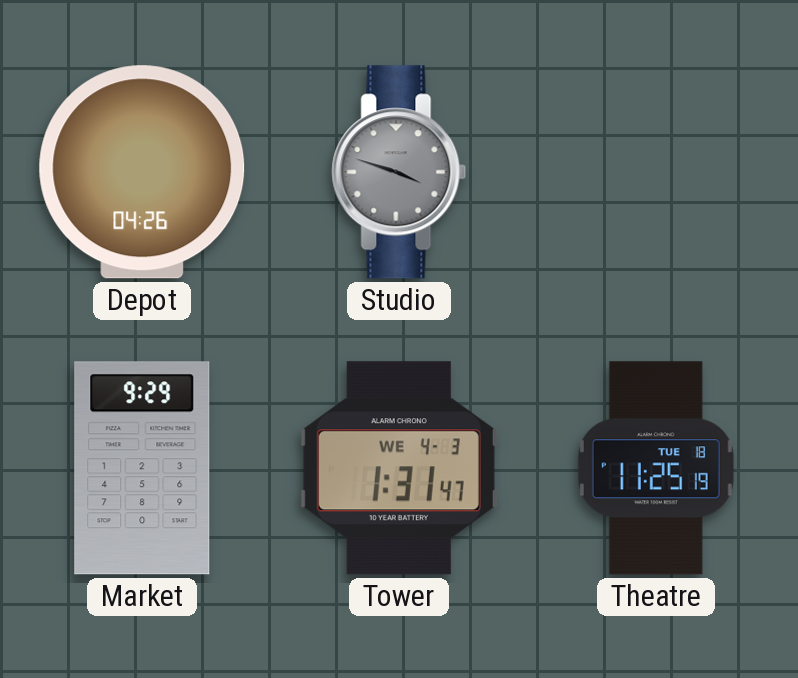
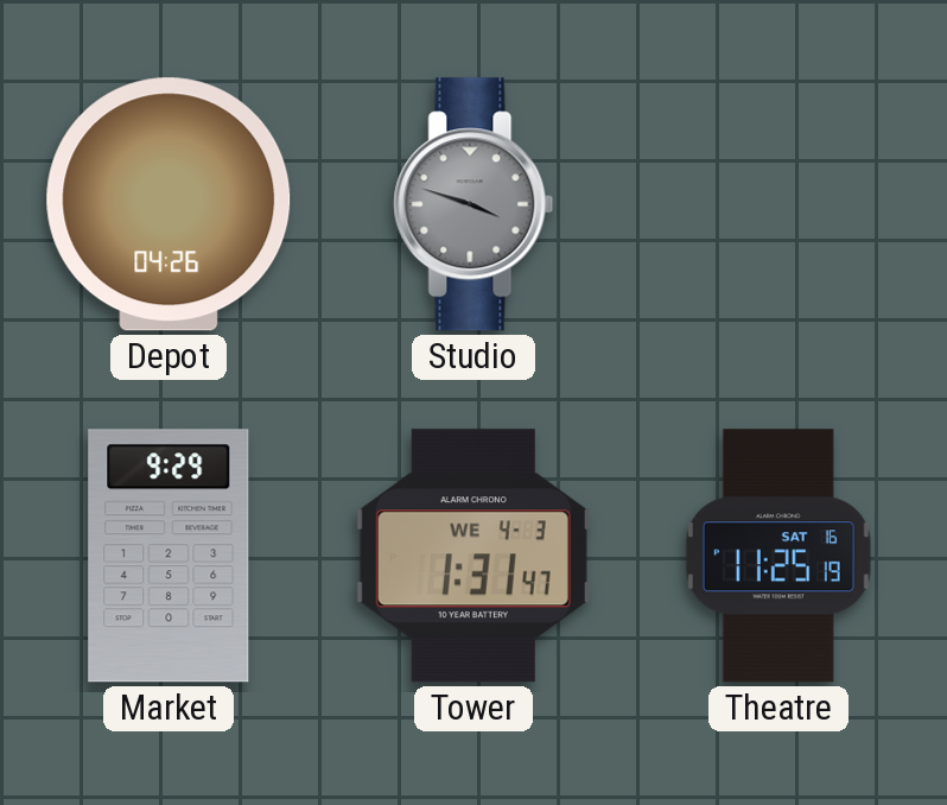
Theatre date: TUE 18 -> SAT 16 (778, 556)
